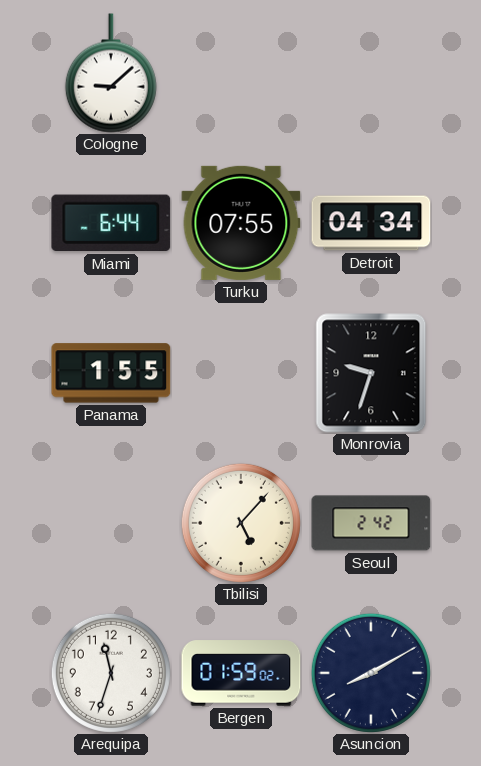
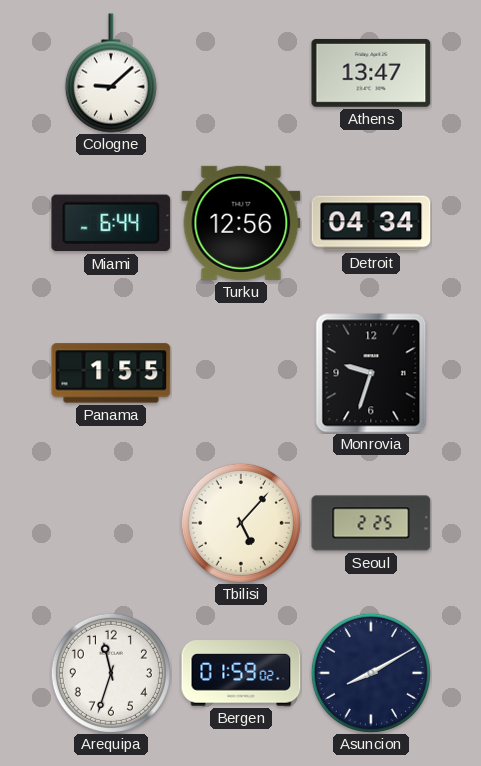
Athens: none -> 13:47 (371, 73)
Turku: 07:55 -> 12:56 (241, 223)
Seoul: 2:42 -> 2:25 (371, 523)
